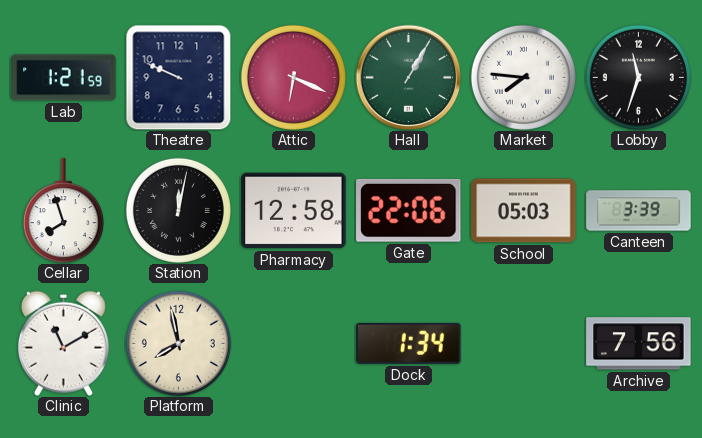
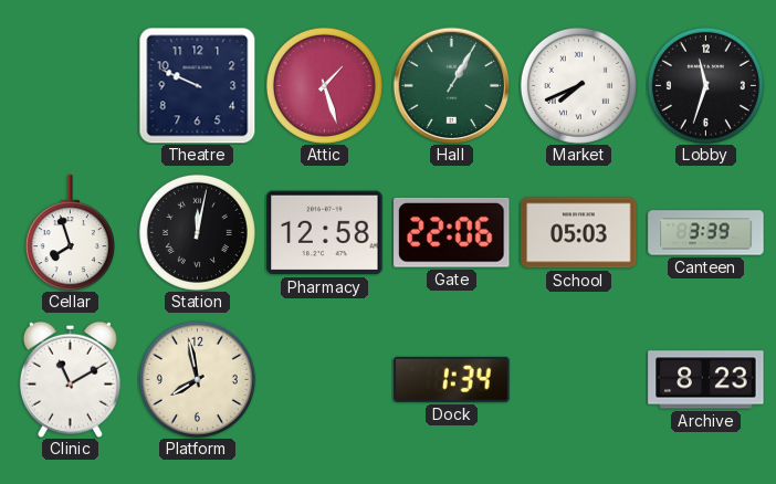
Lab: 1:21 -> none (64, 78)
Attic: 6:19 -> 1:27 (324, 85)
Market: 7:46 -> 7:41 (578, 85)
Archive: 7:56 -> 8:23 (706, 380)
